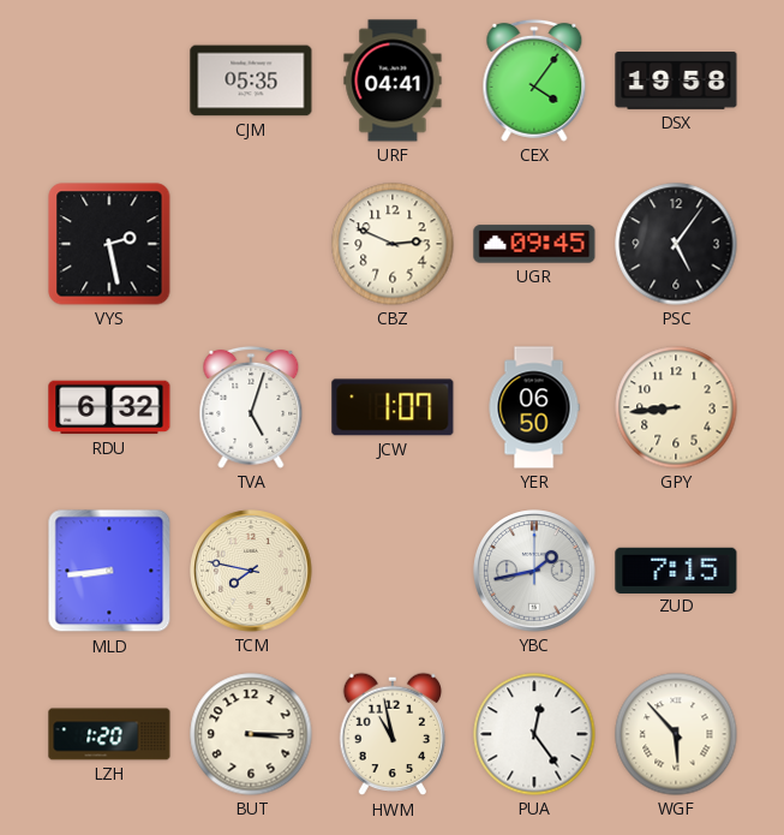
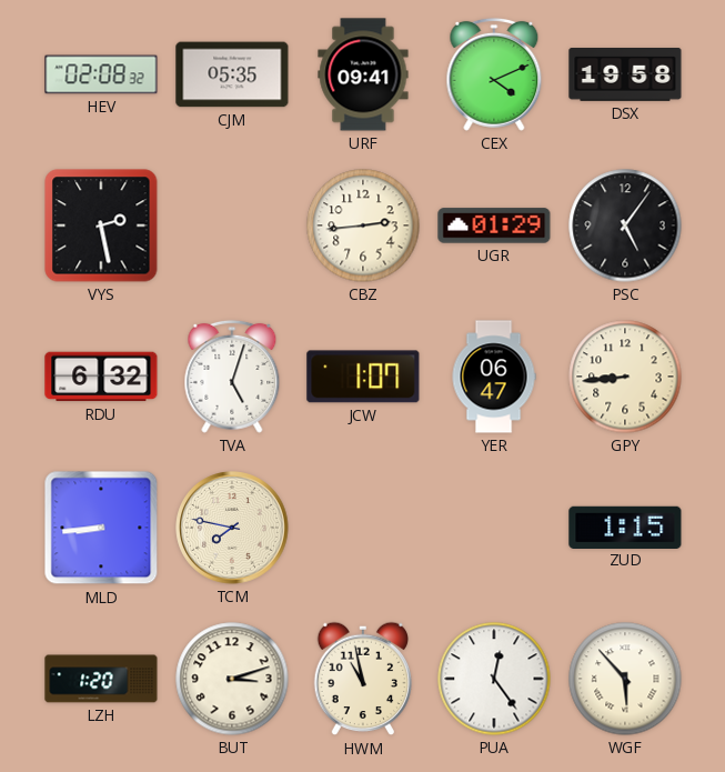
HEV: none -> 02:08 (101, 74)
URF: 04:41 -> 09:41 (363, 74)
CEX: 4:06 -> 4:11 (494, 74)
CBZ: 2:49 -> 2:44 (363, 225)
UGR: 09:45 -> 01:29 (494, 225)
YER: 06:50 -> 06:47 (494, 377)
YBC: 1:43 -> none (534, 571)
ZUD: 7:15 -> 1:15 (625, 527)
BUT: 3:15 -> 3:12 (232, 679)
